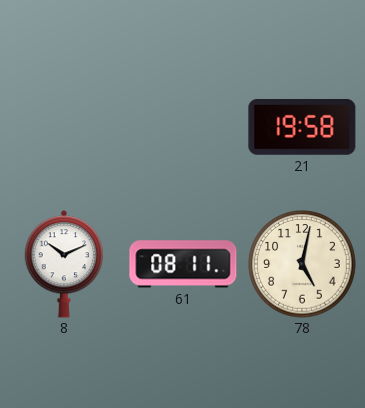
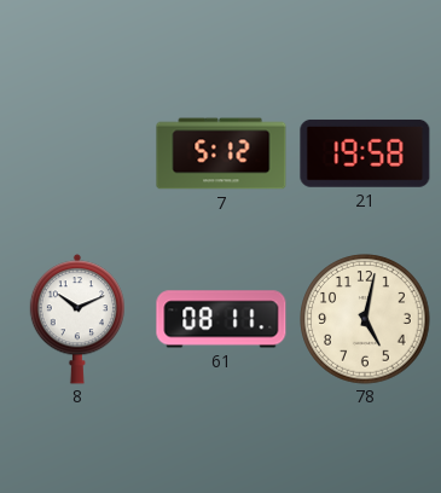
7: none -> 5:12 (221, 153)
